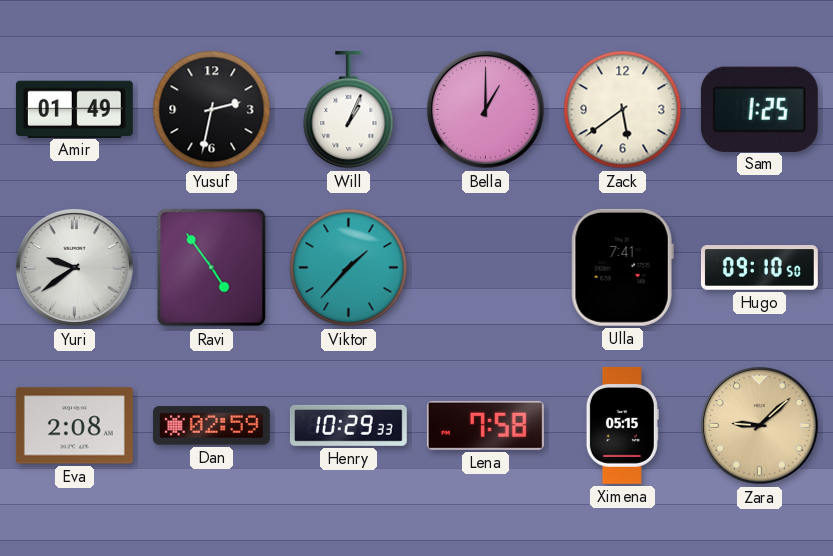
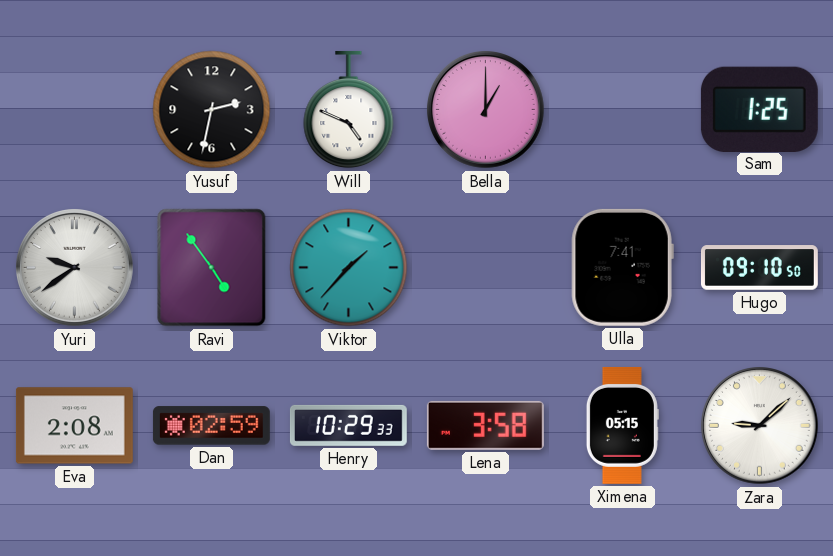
Amir: 01:49 -> none (74, 109)
Will: 1:04 -> 4:49 (349, 110)
Zack: 5:39 -> none (623, 110)
Lena: 7:58 -> 3:58 (485, 425)
Zara dial: champagne -> white (760, 426)
